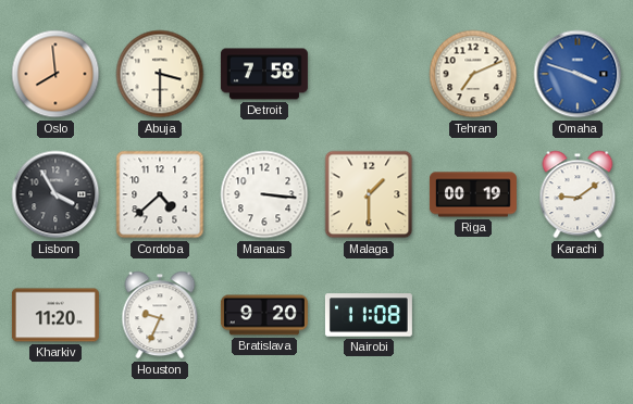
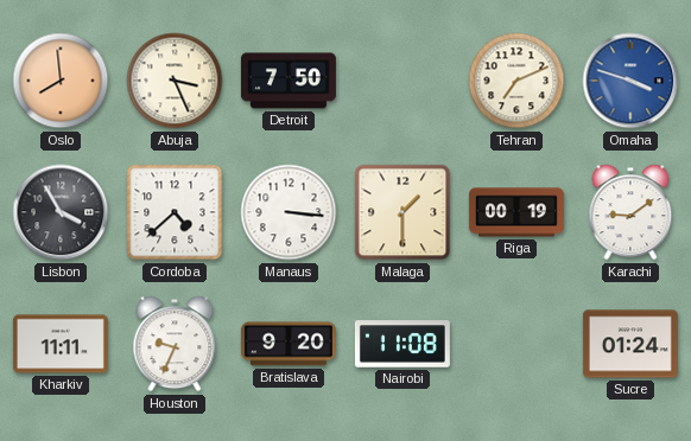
Abuja: 3:30 -> 3:26 (175, 81)
Detroit: 7:58 -> 7:50 (289, 81)
Kharkiv: 11:20 -> 11:11 (61, 344)
Sucre: none -> 01:24 (630, 344)
